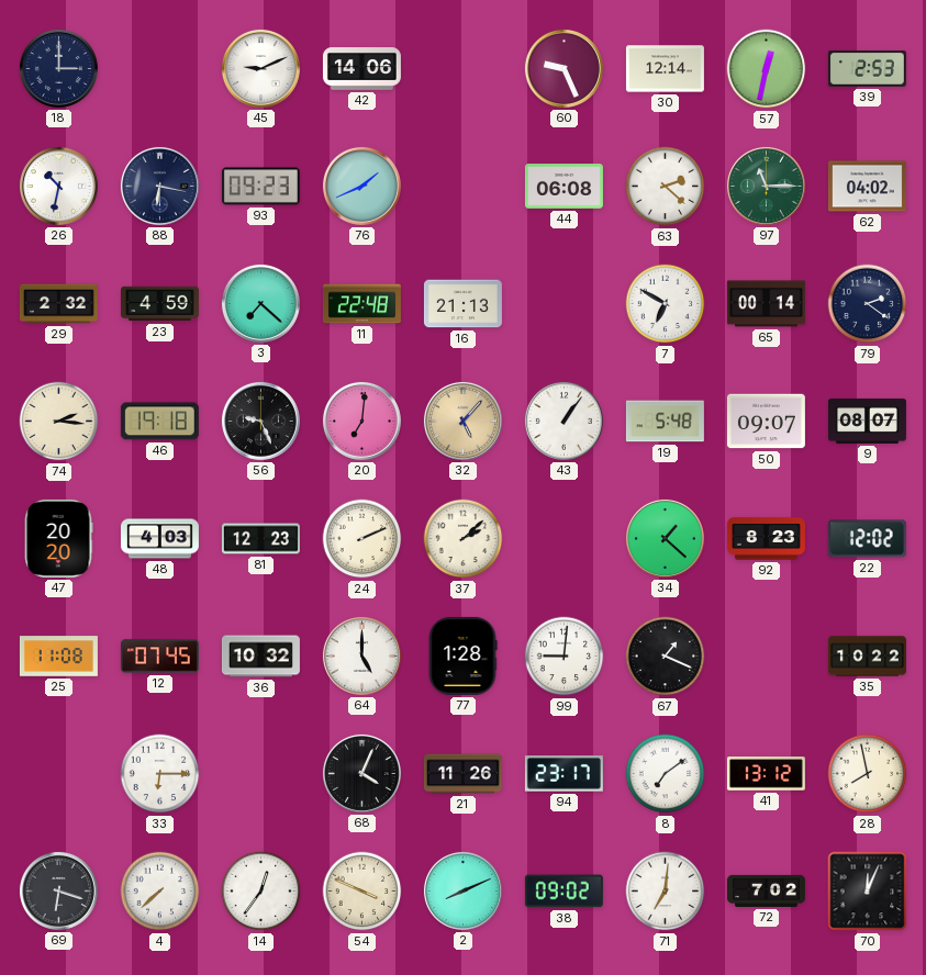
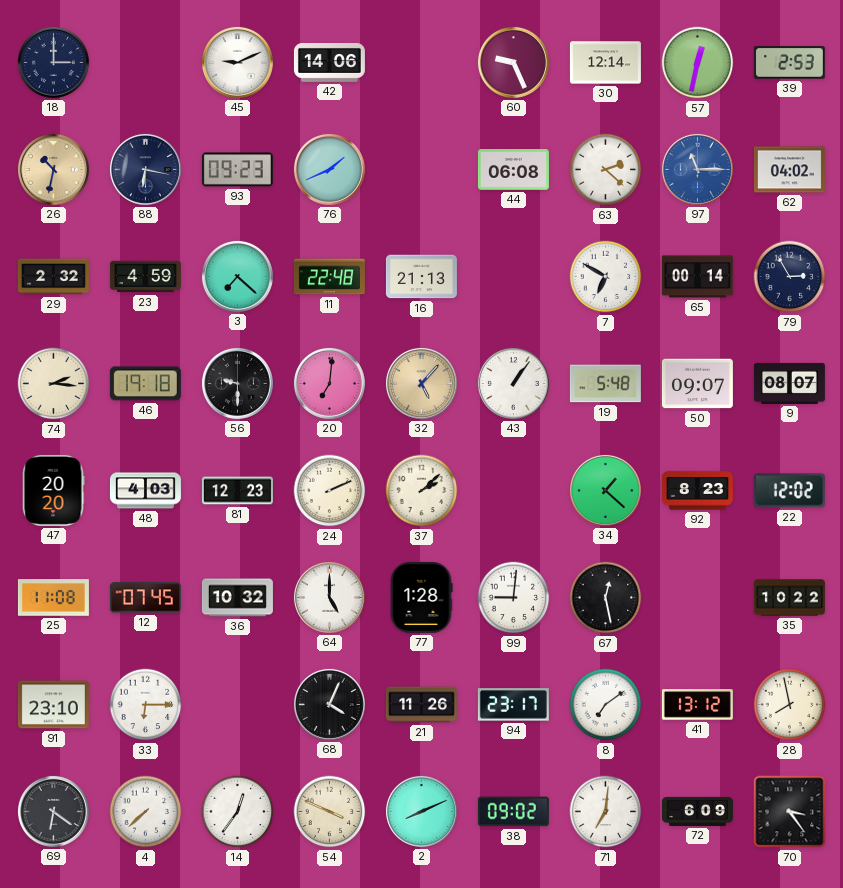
26 dial: white -> champagne (53, 169)
97 dial: green -> blue (697, 169)
79: 2:21 -> 2:55 (790, 277)
56: 9:26 -> 9:30 (237, 383)
67: 1:19 -> 12:28 (606, 598)
91: none -> 23:10 (53, 705)
69: 6:18 -> 6:21 (53, 811)
72: 7:02 -> 6:09 (697, 811)
70: 12:04 -> 3:24 (790, 812)
